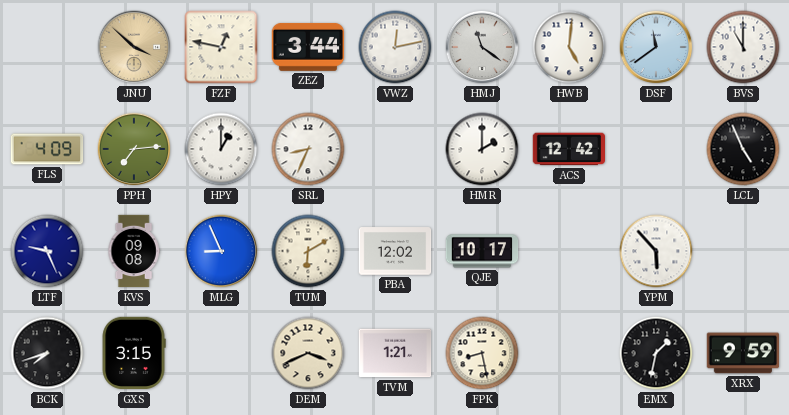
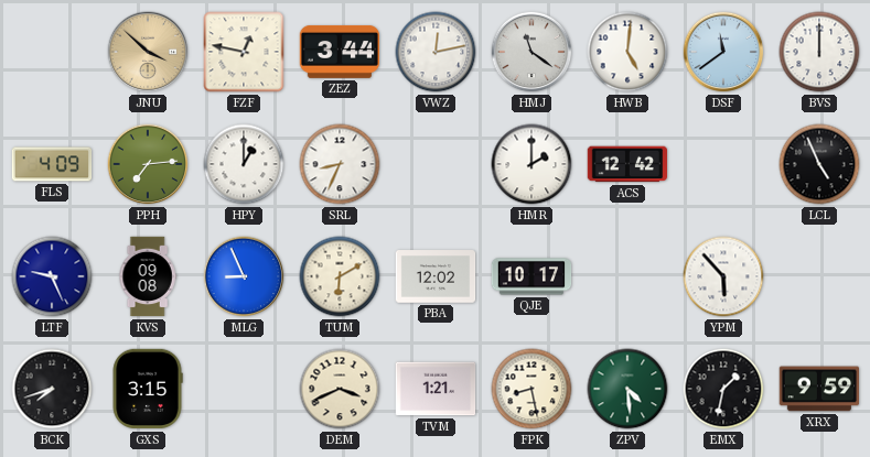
BVS: 11:00 -> 12:00 (819, 52)
ZPV: none -> 4:29 (627, 389)
